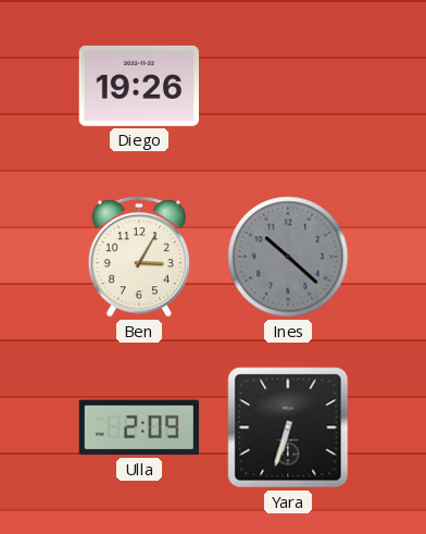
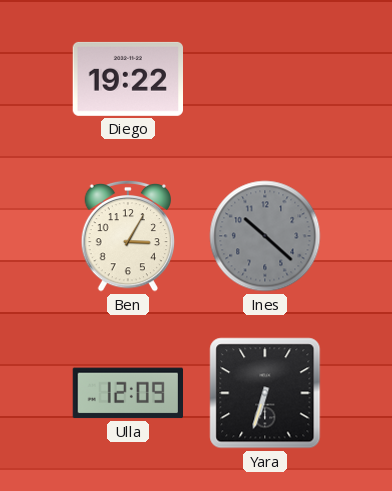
Diego: 19:26 -> 19:22 (127, 79)
Ulla: 2:09 -> 12:09 (127, 393)
